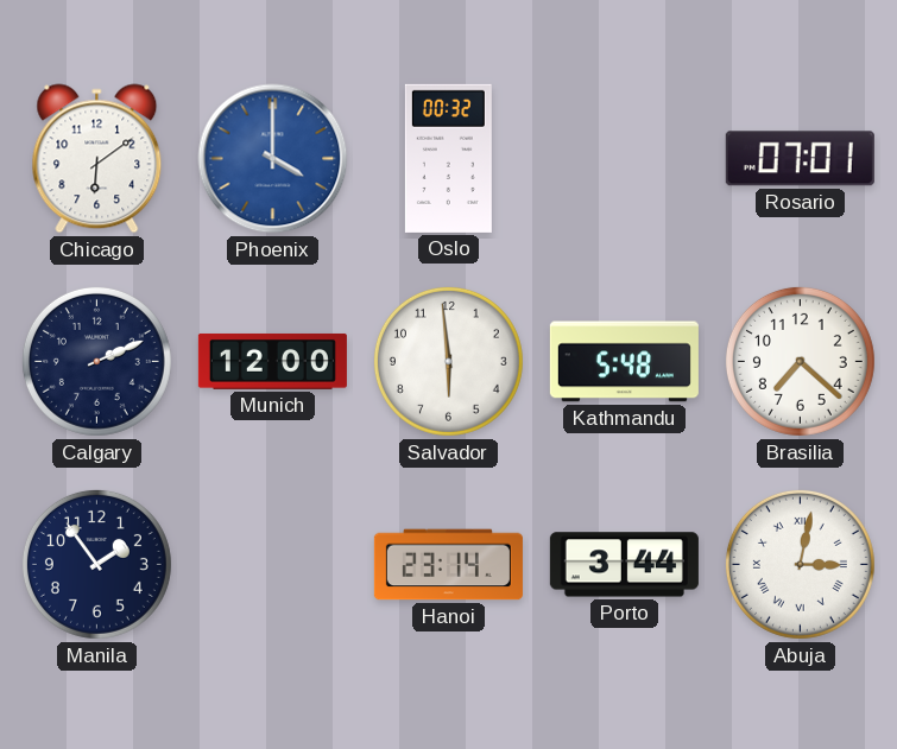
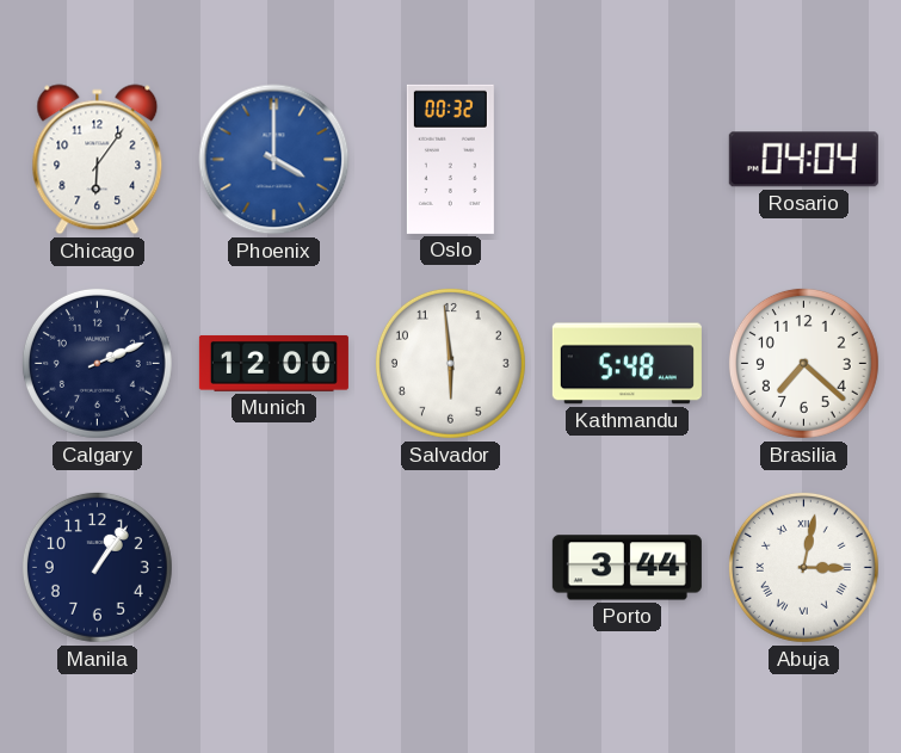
Chicago: 6:09 -> 6:06 (98, 160)
Rosario: 07:01 -> 04:04 (803, 160)
Manila: 1:54 -> 1:06 (97, 567)
Hanoi: 23:14 -> none (448, 565)
